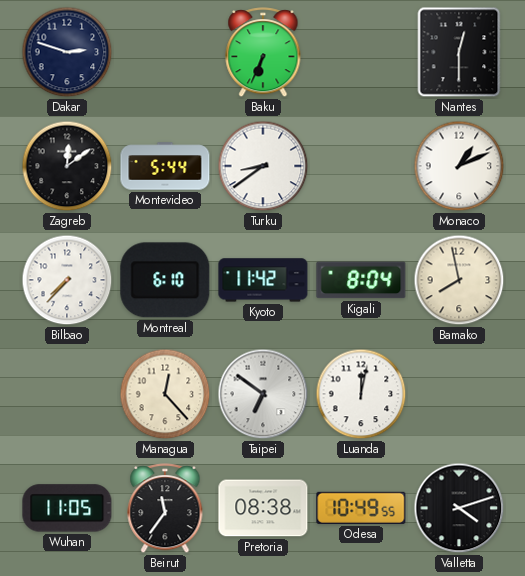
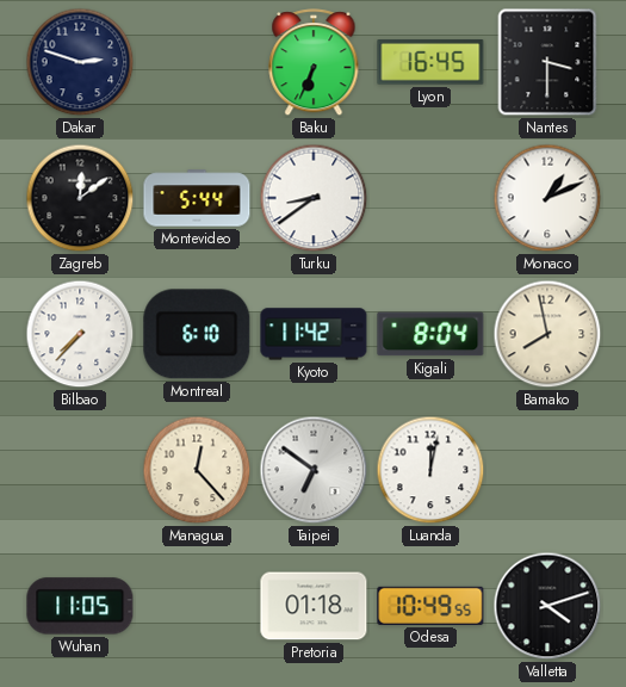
Lyon: none -> 16:45 (430, 62)
Nantes: 12:30 -> 3:30 (547, 62)
Beirut: 11:36 -> none (165, 509)
Pretoria: 08:38 -> 01:18 (314, 606)
